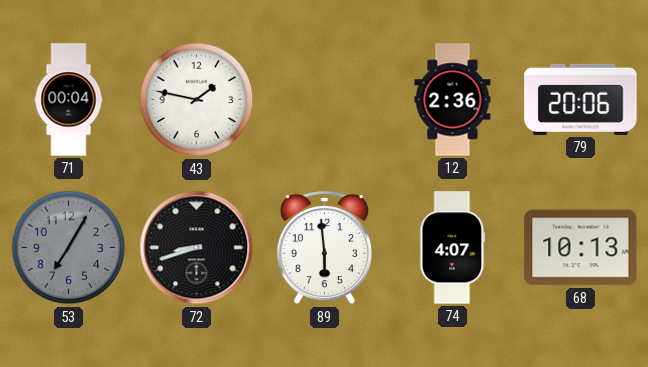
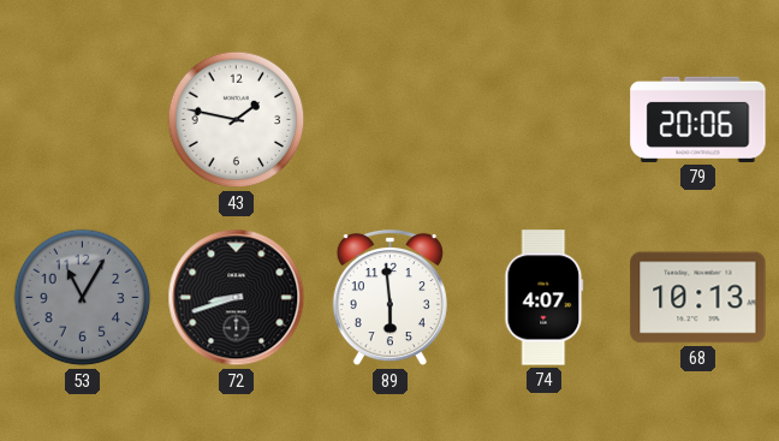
71: 00:04 -> none (69, 100)
12: 2:36 -> none (453, 100)
53: 7:05 -> 11:05 (83, 298)
